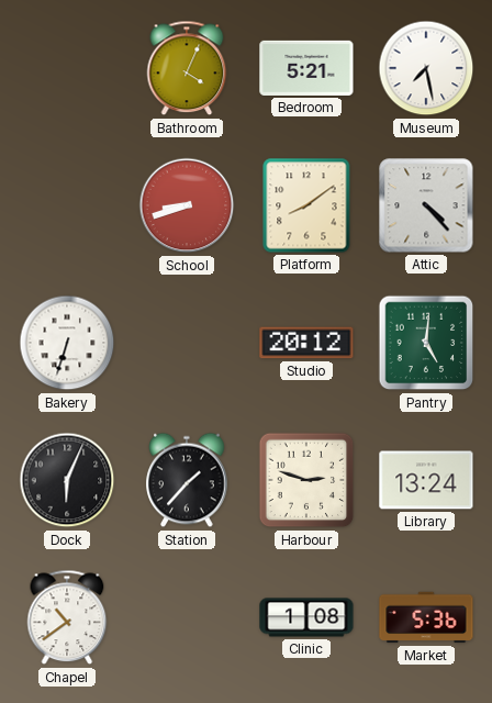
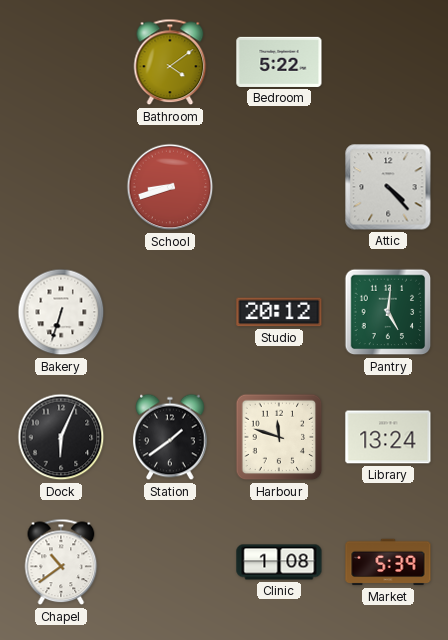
Bathroom: 4:04 -> 4:09 (170, 62)
Bedroom: 5:21 -> 5:22 (279, 62)
Museum: 7:28 -> none (426, 68)
Platform: 8:09 -> none (306, 205)
Station: 1:37 -> 1:39 (170, 437)
Harbour: 2:48 -> 11:48 (279, 437)
Market: 5:36 -> 5:39 (388, 562)
